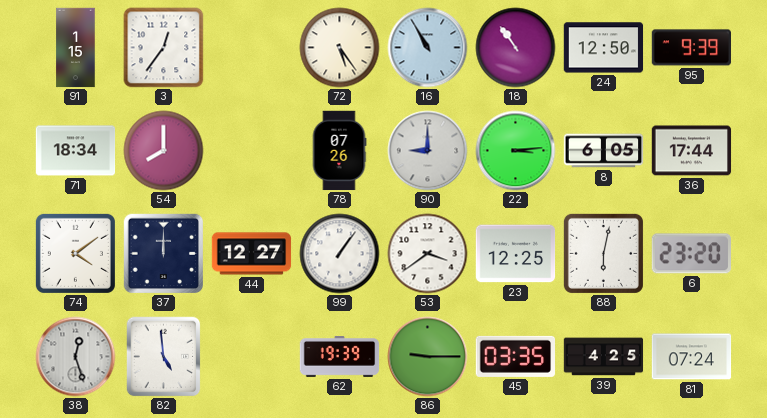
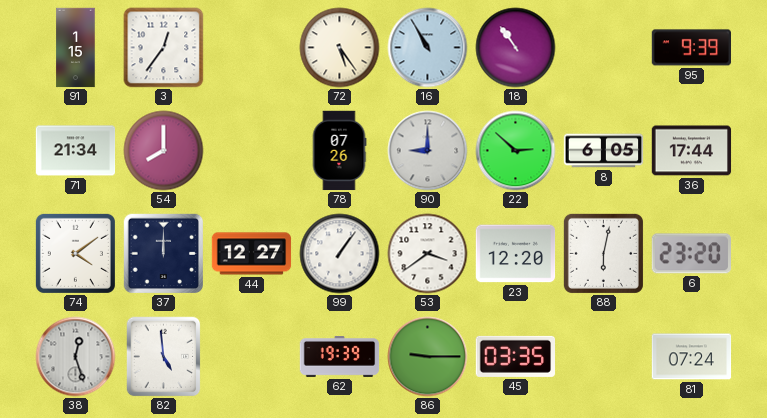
24: 12:50 -> none (604, 48)
71: 18:34 -> 21:34 (76, 151)
22: 3:14 -> 2:52 (516, 151)
23: 12:25 -> 12:20 (516, 254)
39: 4:25 -> none (604, 357)
